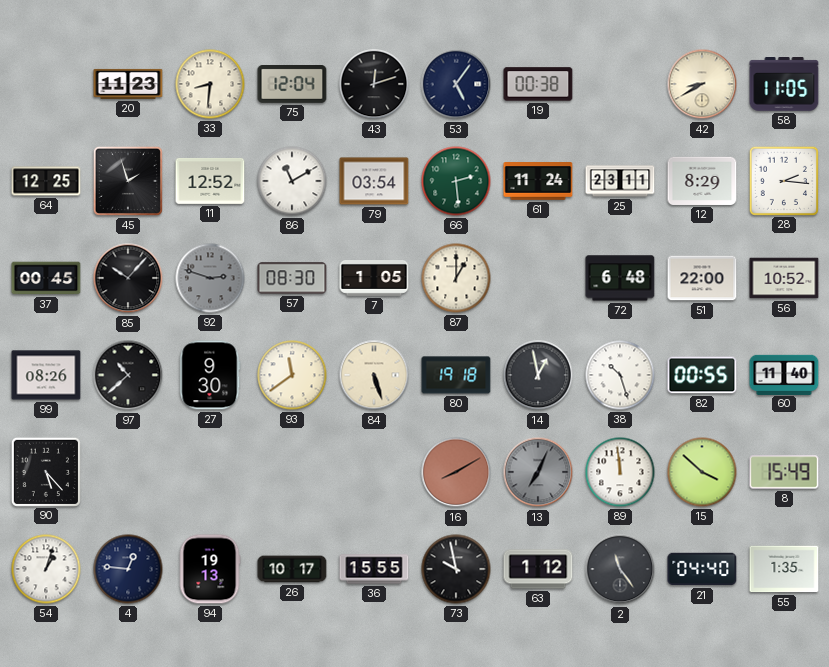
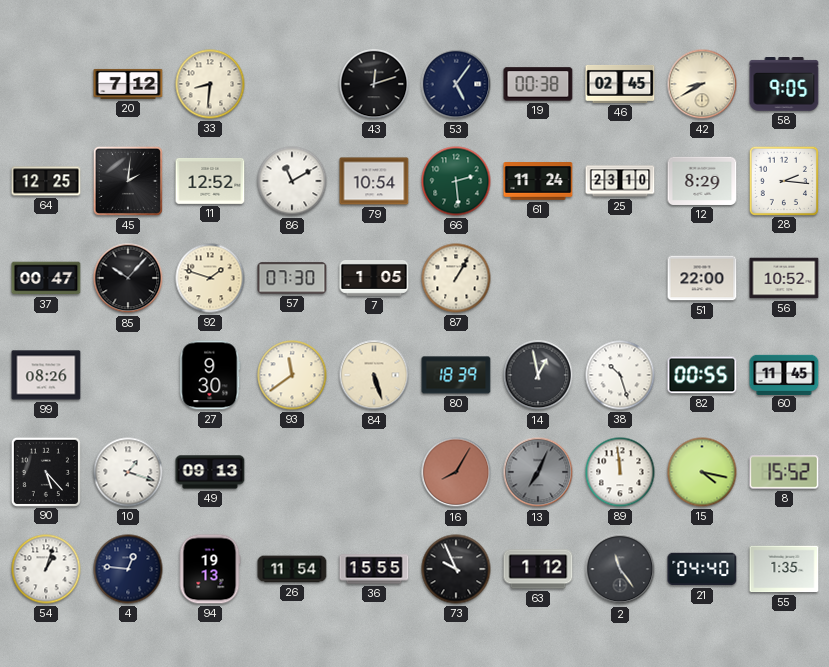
20: 11:23 -> 7:12 (128, 84)
75: 12:04 -> none (292, 85)
46: none -> 02:45 (620, 84)
58: 11:05 -> 9:05 (784, 85)
45: 1:57 -> 2:01 (128, 181)
79: 03:54 -> 10:54 (374, 181)
25: 23:11 -> 23:10 (620, 181)
37: 00:45 -> 00:47 (46, 278)
92: 2:48 -> 1:48 (210, 278)
92 dial: grey -> cream (210, 278)
57: 08:30 -> 07:30 (292, 278)
87: 1:00 -> 1:05 (456, 278)
72: 6:48 -> none (620, 278)
97: 10:38 -> none (128, 375)
80: 19:18 -> 18:39 (456, 375)
60: 11:40 -> 11:45 (784, 374)
10: none -> 1:18 (128, 472)
49: none -> 09:13 (210, 472)
16: 8:10 -> 8:05 (456, 472)
15: 3:52 -> 4:17 (702, 472)
8: 15:49 -> 15:52 (784, 472)
26: 10:17 -> 11:54 (292, 569)
73: 9:58 -> 9:56 (456, 569)
